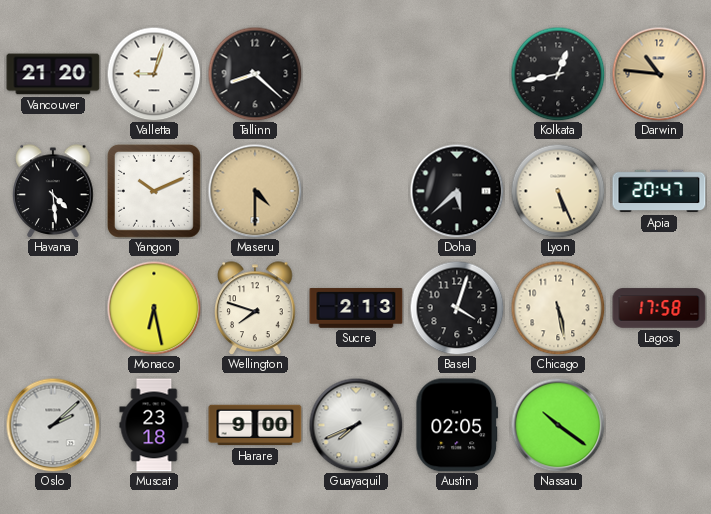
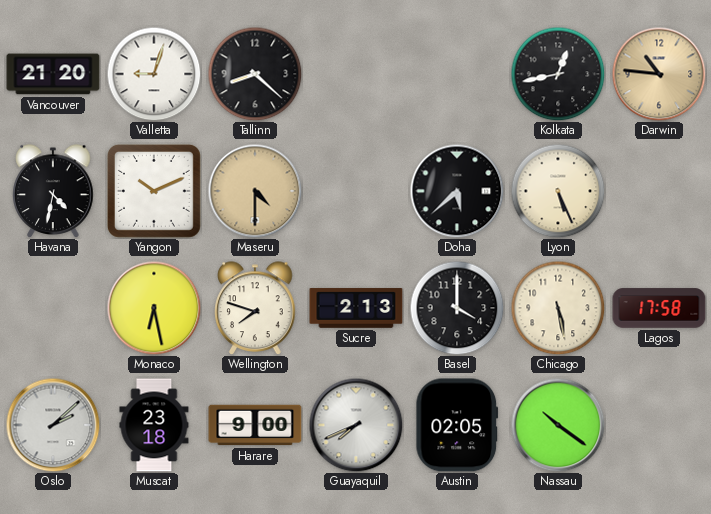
Havana: 4:29 -> 4:32 (53, 191)
Apia: 20:47 -> none (659, 191)
Basel: 4:03 -> 4:00 (457, 308)
